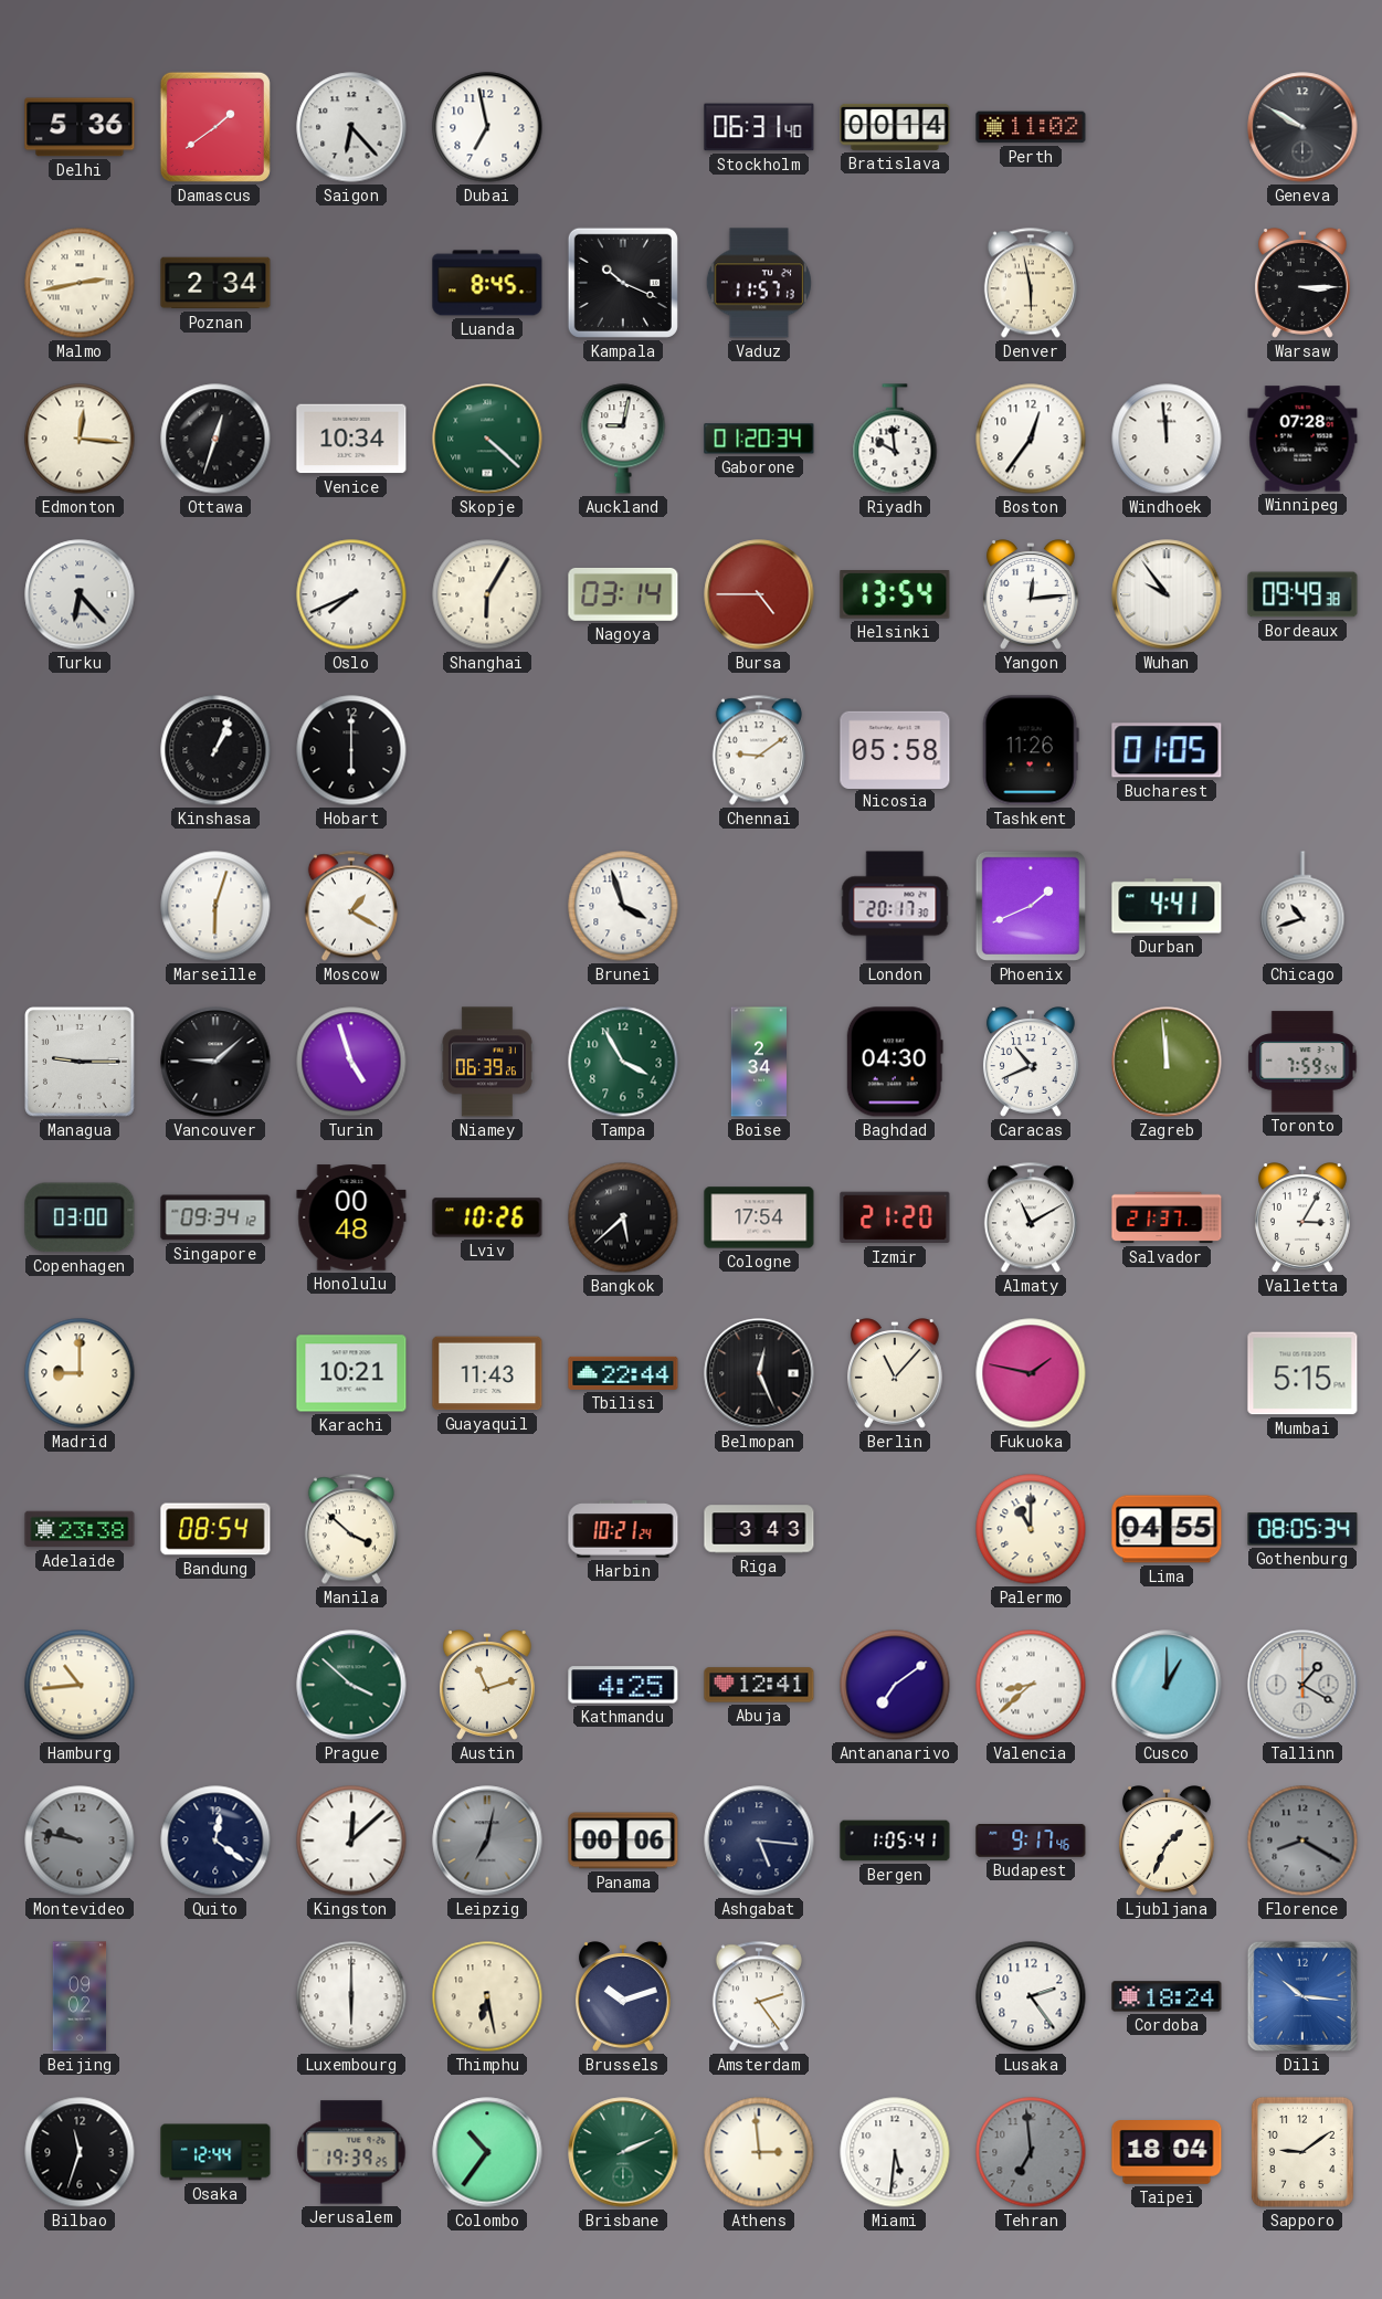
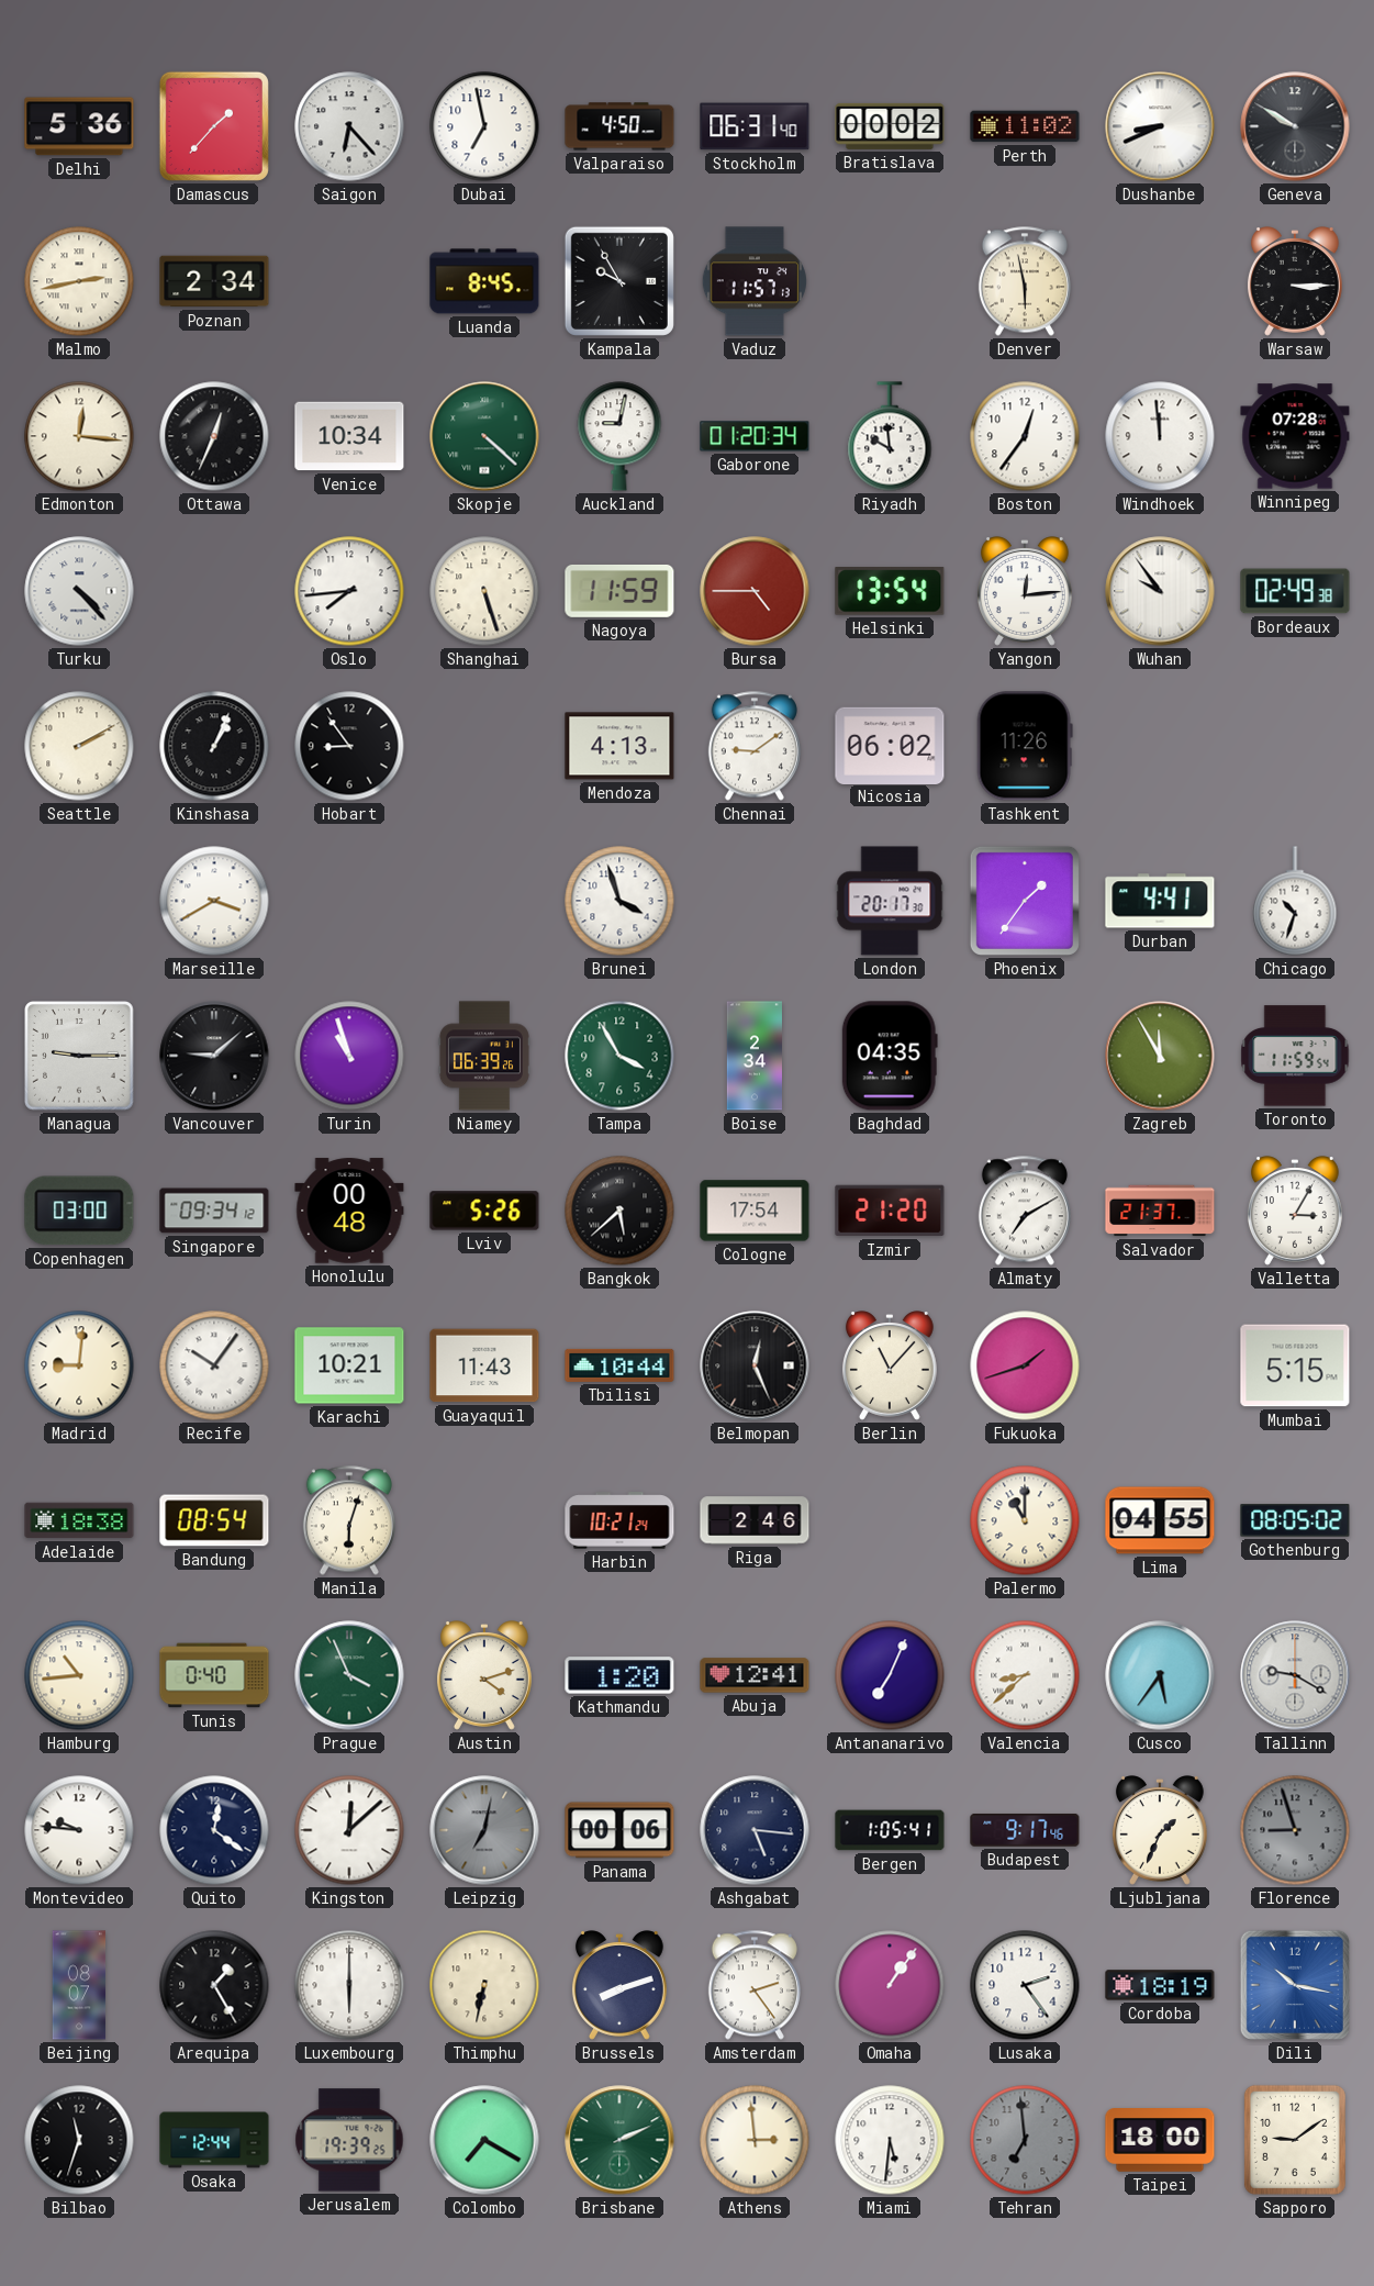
Damascus: 1:39 -> 1:37 (214, 126)
Valparaiso: none -> 4:50 (619, 126)
Bratislava: 00:14 -> 00:02 (890, 126)
Dushanbe: none -> 8:41 (1160, 126)
Kampala: 10:19 -> 9:55 (619, 281)
Ottawa: 12:33 -> 12:34 (214, 436)
Turku: 6:23 -> 4:23 (79, 591)
Oslo: 7:41 -> 7:44 (349, 591)
Shanghai: 6:05 -> 5:27 (484, 591)
Nagoya: 03:14 -> 11:59 (619, 591)
Bordeaux: 09:49 -> 02:49 (1295, 591)
Seattle: none -> 2:10 (79, 746)
Hobart: 6:00 -> 8:54 (349, 746)
Mendoza: none -> 4:13 (619, 746)
Nicosia: 05:58 -> 06:02 (890, 745)
Bucharest: 01:05 -> none (1167, 750)
Marseille: 6:03 -> 3:40 (214, 901)
Moscow: 1:20 -> none (351, 906)
Phoenix: 1:41 -> 1:36 (1025, 901)
Chicago: 10:42 -> 10:33 (1295, 901)
Turin: 4:57 -> 10:57 (349, 1056)
Baghdad: 04:30 -> 04:35 (890, 1056)
Caracas: 10:41 -> none (1031, 1062)
Zagreb: 11:59 -> 11:55 (1160, 1056)
Toronto: 7:59 -> 11:59 (1295, 1056)
Lviv: 10:26 -> 5:26 (484, 1211)
Almaty: 11:10 -> 7:10 (1025, 1211)
Madrid: 9:00 -> 9:01 (79, 1365)
Recife: none -> 10:06 (214, 1365)
Tbilisi: 22:44 -> 10:44 (619, 1365)
Fukuoka: 1:47 -> 1:42 (1025, 1365)
Adelaide: 23:38 -> 18:38 (79, 1520)
Manila: 3:52 -> 6:03 (349, 1520)
Riga: 3:43 -> 2:46 (755, 1520)
Gothenburg: 08:05:34 -> 08:05:02 (1295, 1520)
Tunis: none -> 0:40 (214, 1675)
Prague: 3:52 -> 3:56 (349, 1675)
Austin: 11:12 -> 4:12 (484, 1675)
Kathmandu: 4:25 -> 1:20 (619, 1675)
Antananarivo: 7:09 -> 7:04 (890, 1675)
Cusco: 1:00 -> 5:36 (1160, 1675)
Tallinn: 1:20 -> 9:20 (1295, 1675)
Montevideo: 9:47 -> 9:46 (79, 1830)
Montevideo dial: grey -> white (79, 1830)
Florence: 8:20 -> 8:57 (1295, 1830)
Beijing: 09:02 -> 08:07 (79, 1985)
Arequipa: none -> 1:25 (214, 1985)
Thimphu: 6:28 -> 6:32 (484, 1985)
Brussels: 10:12 -> 8:12 (619, 1985)
Omaha: none -> 1:06 (890, 1985)
Cordoba: 18:24 -> 18:19 (1160, 1985)
Dili: 10:16 -> 10:17 (1295, 1985)
Colombo: 10:36 -> 7:20 (484, 2140)
Taipei: 18:04 -> 18:00 (1160, 2141)
